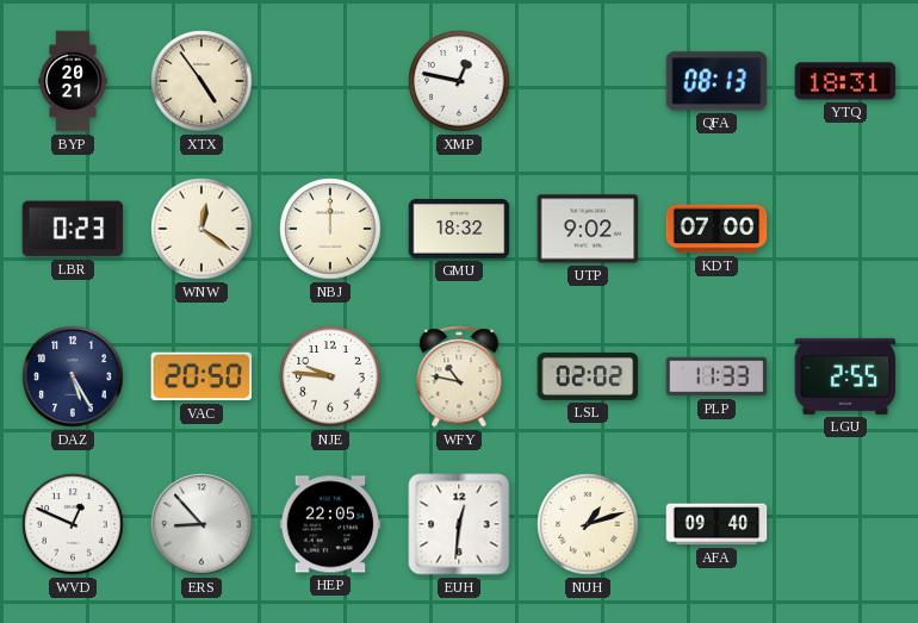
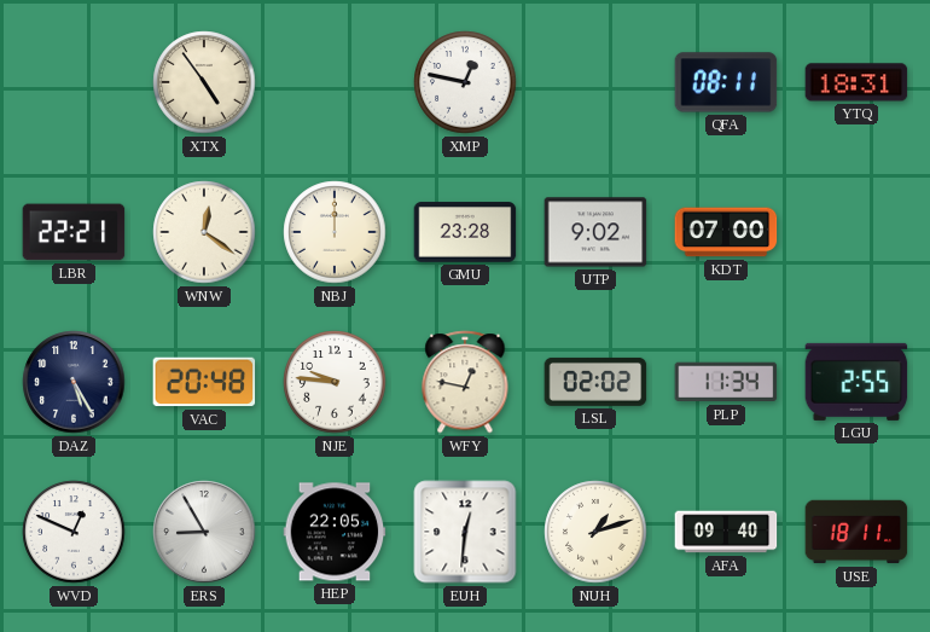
BYP: 20:21 -> none (73, 81)
QFA: 08:13 -> 08:11 (726, 82)
LBR: 0:23 -> 22:21 (74, 232)
GMU: 18:32 -> 23:28 (465, 232)
VAC: 20:50 -> 20:48 (204, 382)
WFY: 10:47 -> 12:47 (465, 382)
PLP: 11:33 -> 11:34 (726, 382)
ERS: 8:53 -> 8:55 (204, 532)
USE: none -> 18:11 (856, 532)
